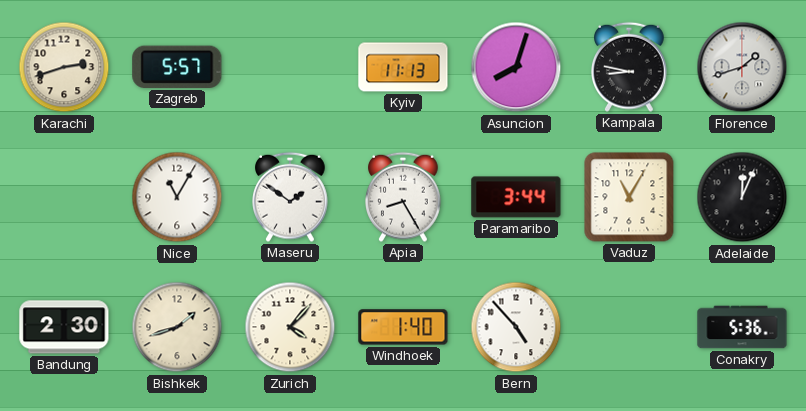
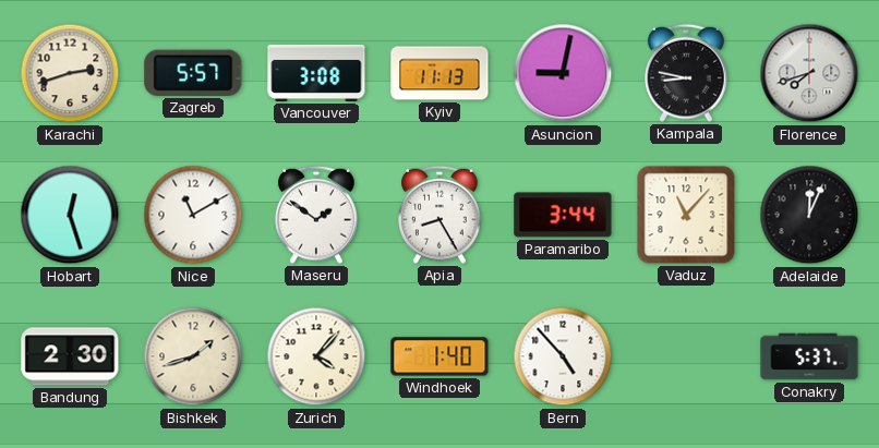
Vancouver: none -> 3:08 (316, 73)
Asuncion: 8:03 -> 9:02 (563, 73)
Florence: 1:42 -> 7:42 (809, 73)
Hobart: none -> 12:27 (70, 215)
Nice: 11:05 -> 11:10 (193, 215)
Vaduz: 11:05 -> 11:07 (686, 215)
Conakry: 5:36 -> 5:37 (809, 356)
